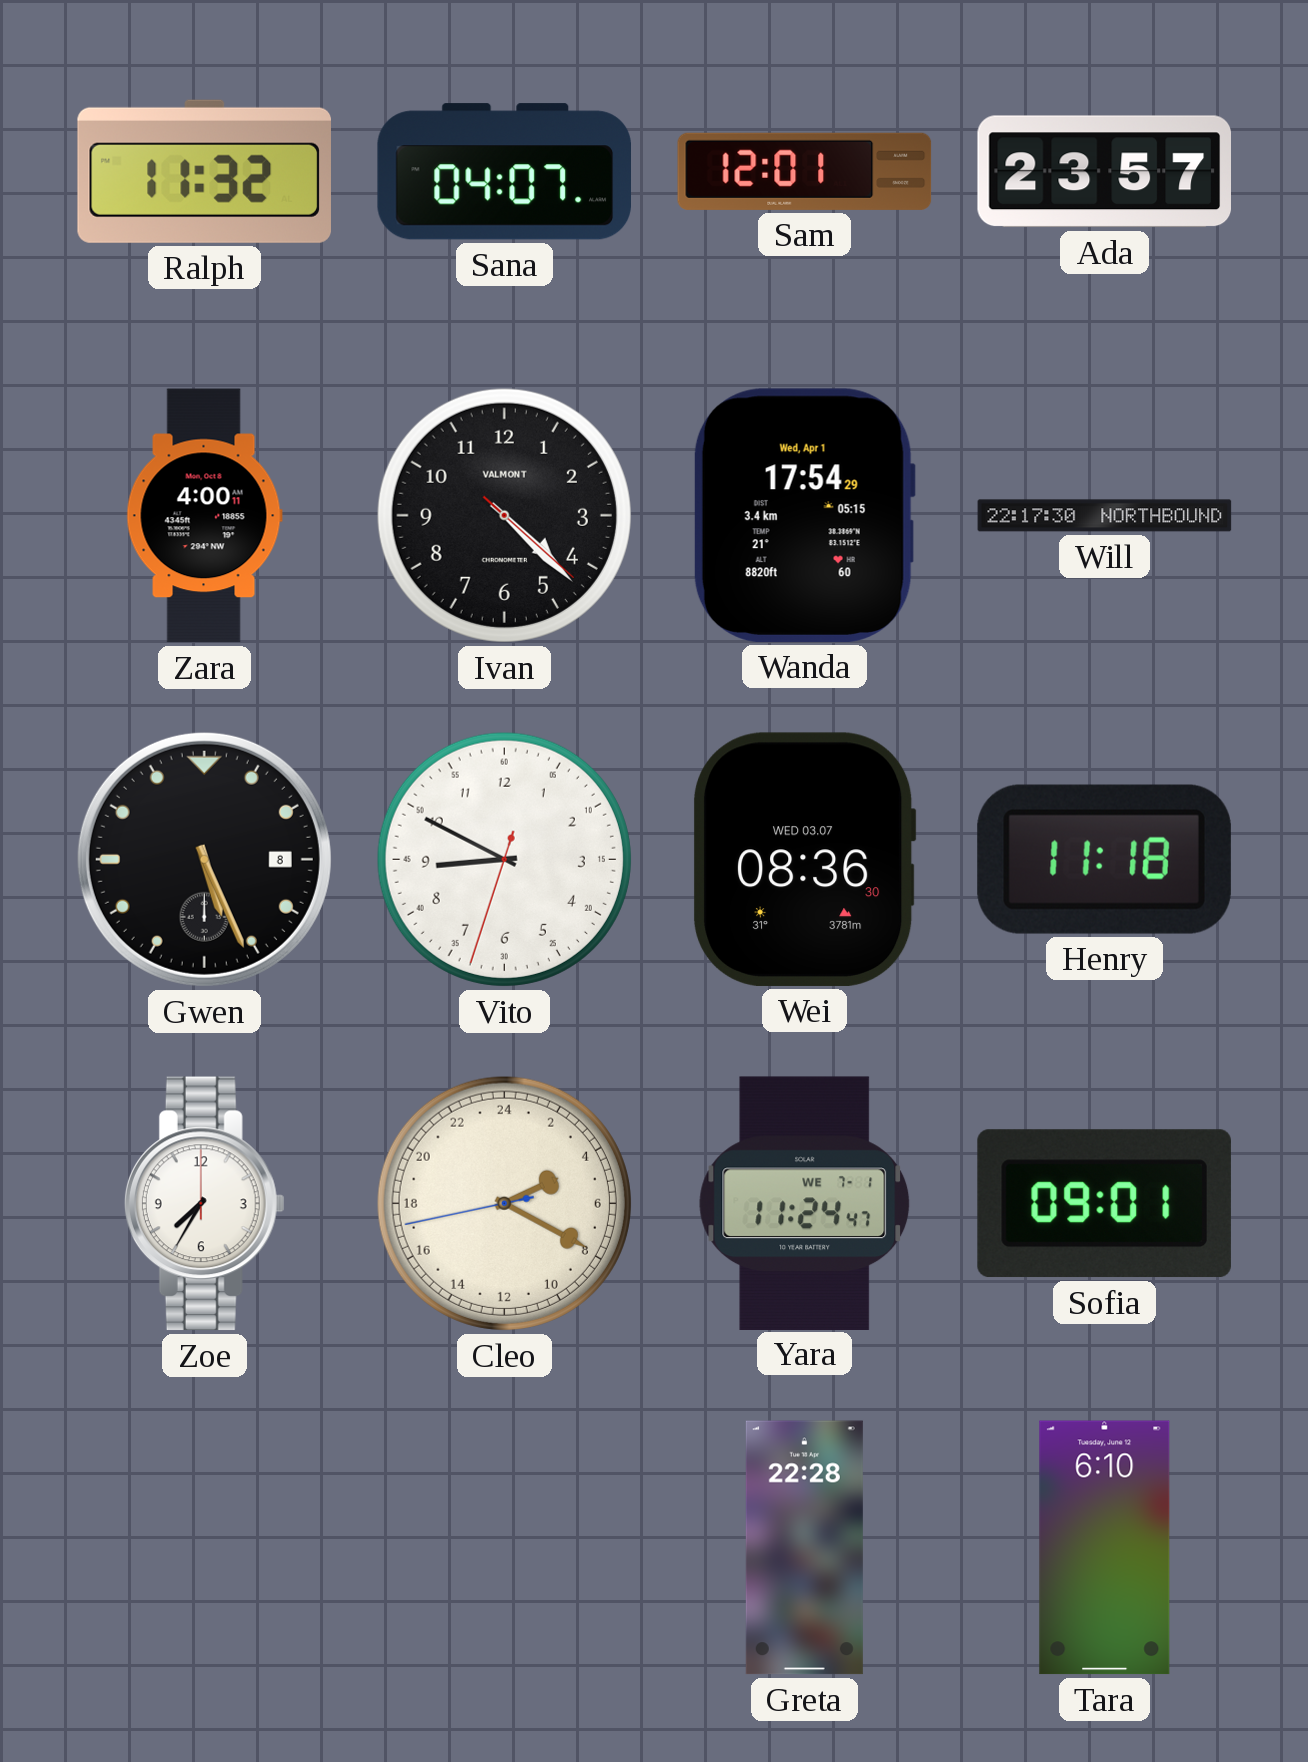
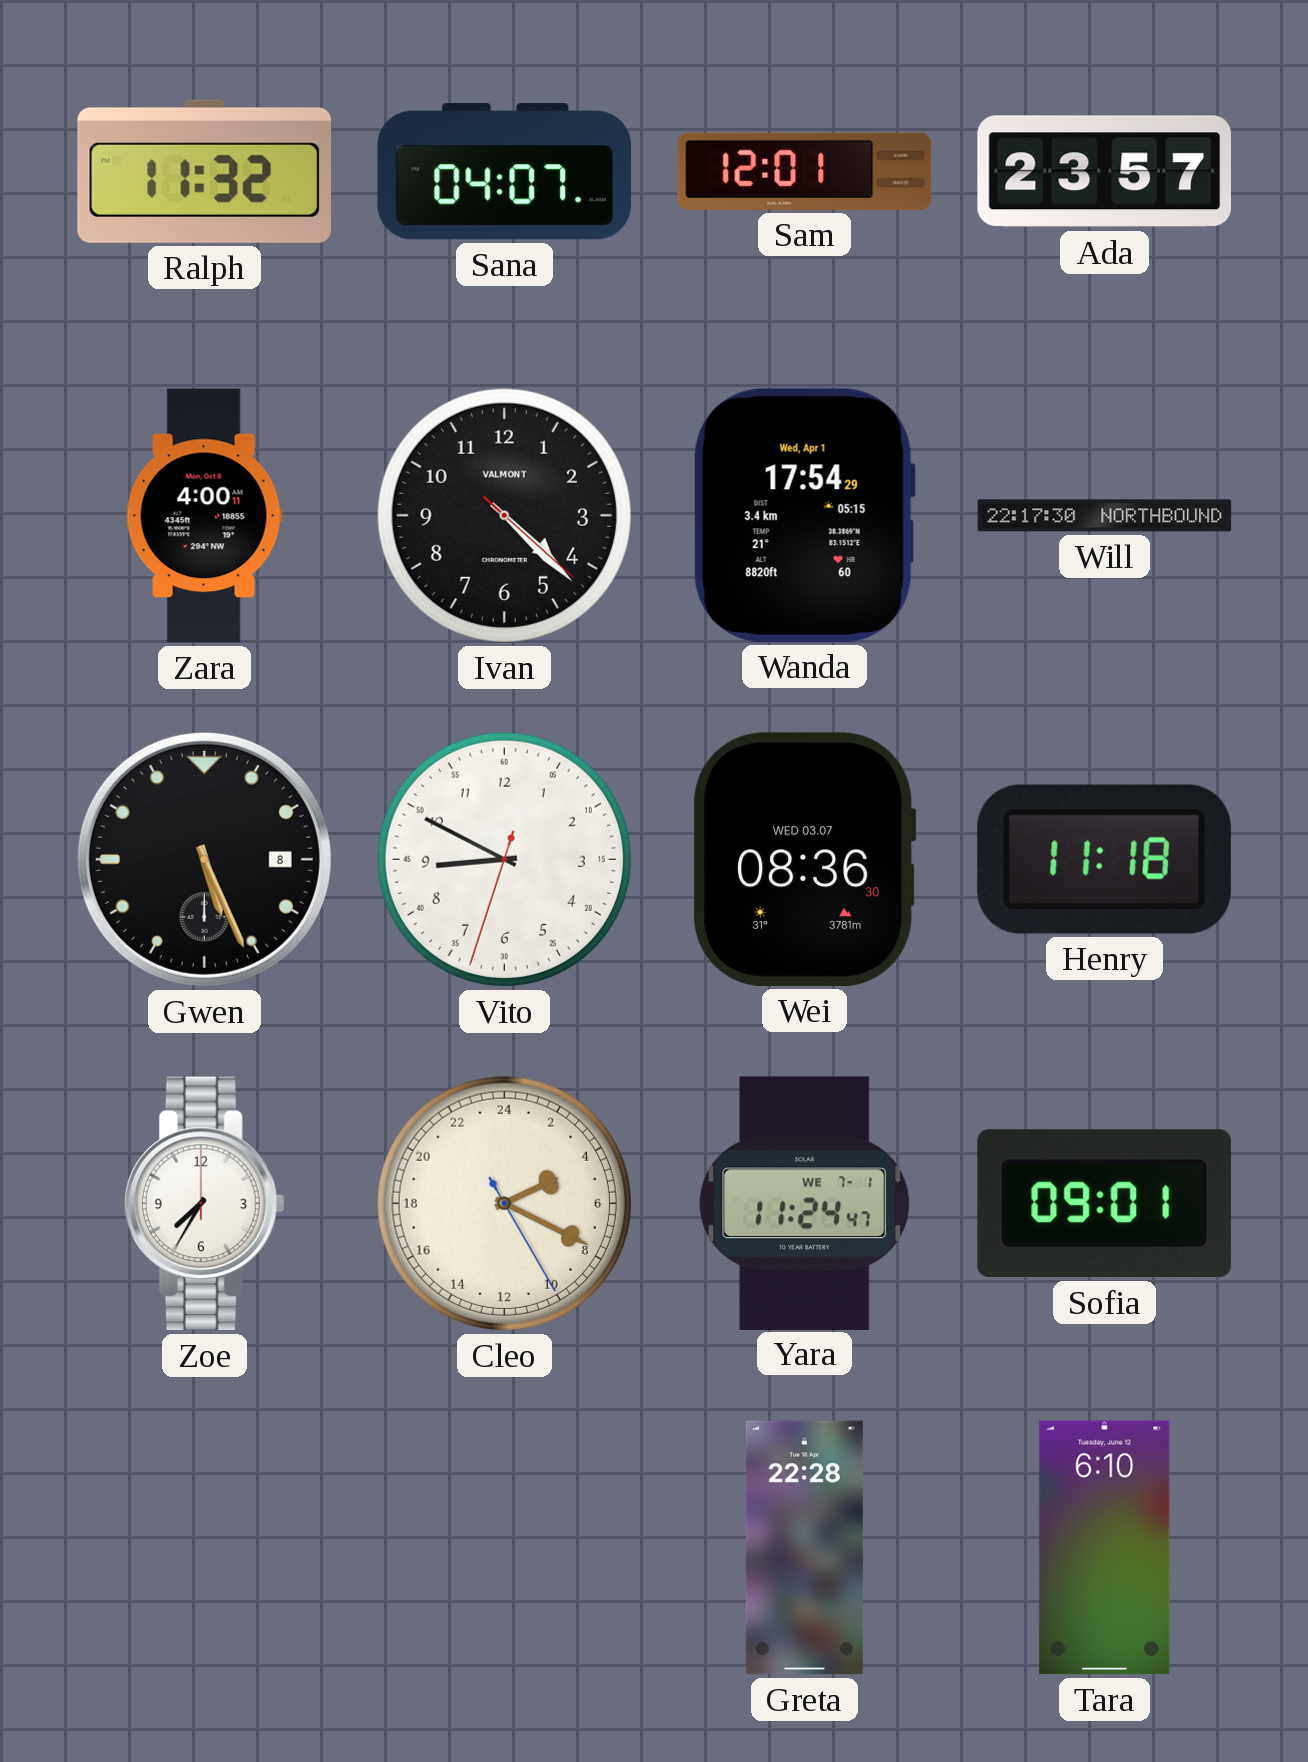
Cleo: 4:19:43 -> 4:19:25 (504, 1203)
